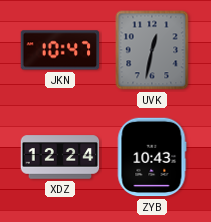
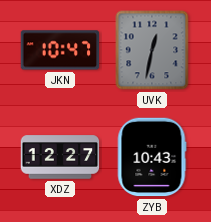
XDZ: 12:24 -> 12:27 (60, 157)
